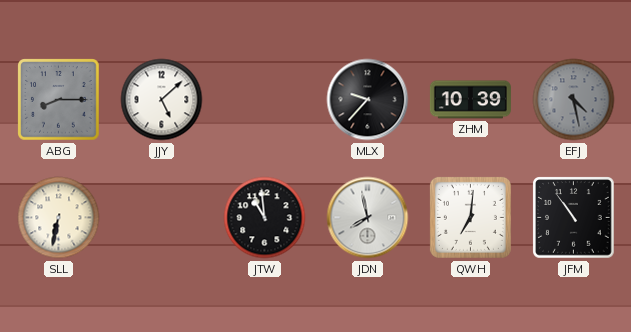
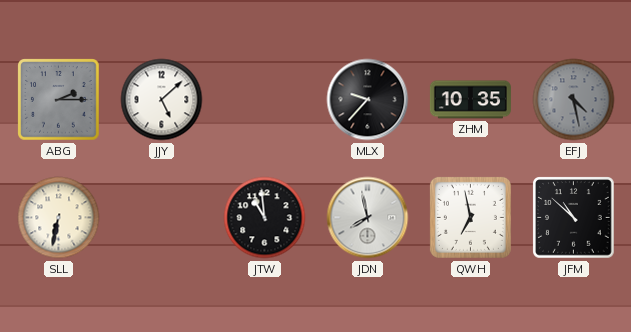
ABG: 8:15 -> 2:15 (59, 100)
ZHM: 10:39 -> 10:35 (470, 100)
QWH: 7:01 -> 6:58 (470, 217)
JFM: 10:54 -> 10:52 (574, 218)
